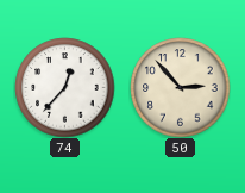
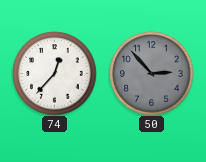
50 dial: cream -> grey (151, 73)
